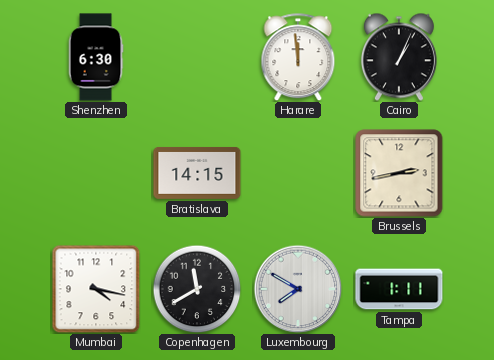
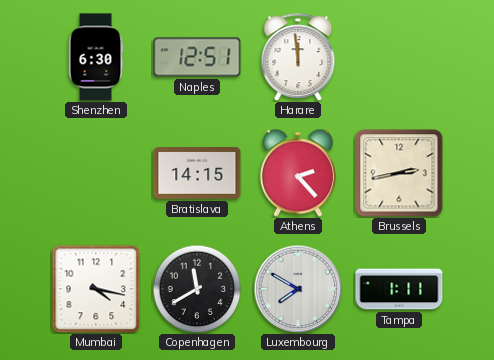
Naples: none -> 12:51 (197, 57)
Cairo: 1:04 -> none (399, 57)
Athens: none -> 2:23 (298, 173)
